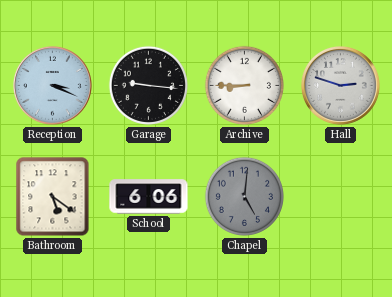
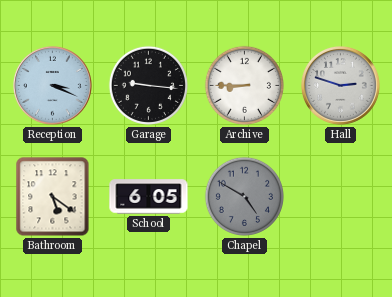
School: 6:06 -> 6:05 (149, 197)
Chapel: 5:01 -> 4:50 (244, 196)
